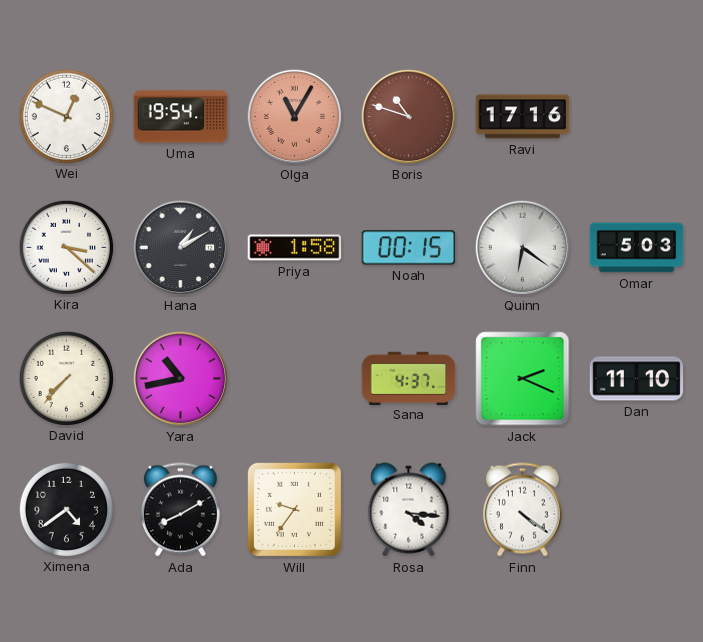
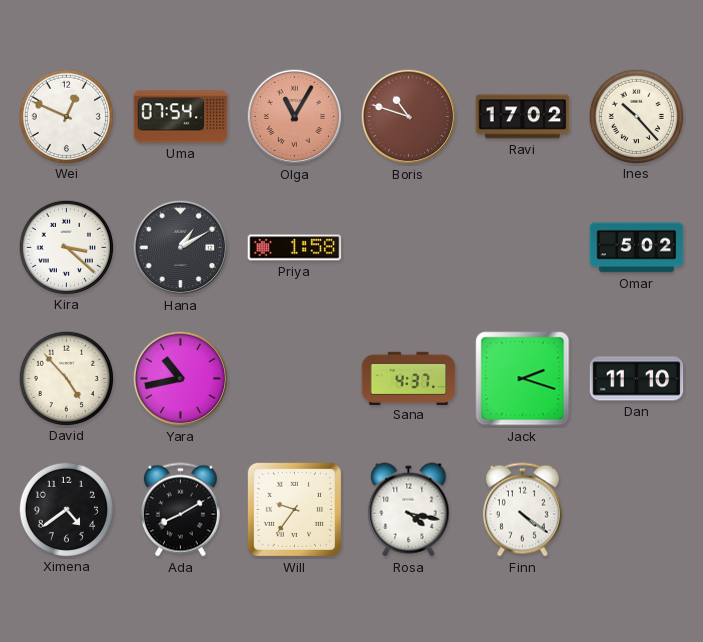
Uma: 19:54 -> 07:54 (181, 117)
Ravi: 17:16 -> 17:02 (523, 117)
Ines: none -> 10:23 (636, 116)
Noah: 00:15 -> none (409, 248)
Quinn: 6:21 -> none (523, 248)
Omar: 5:03 -> 5:02 (637, 248)
David: 7:37 -> 4:53 (66, 378)
Jack: 2:19 -> 2:18 (523, 379)
Rosa: 4:16 -> 4:17 (409, 510)
